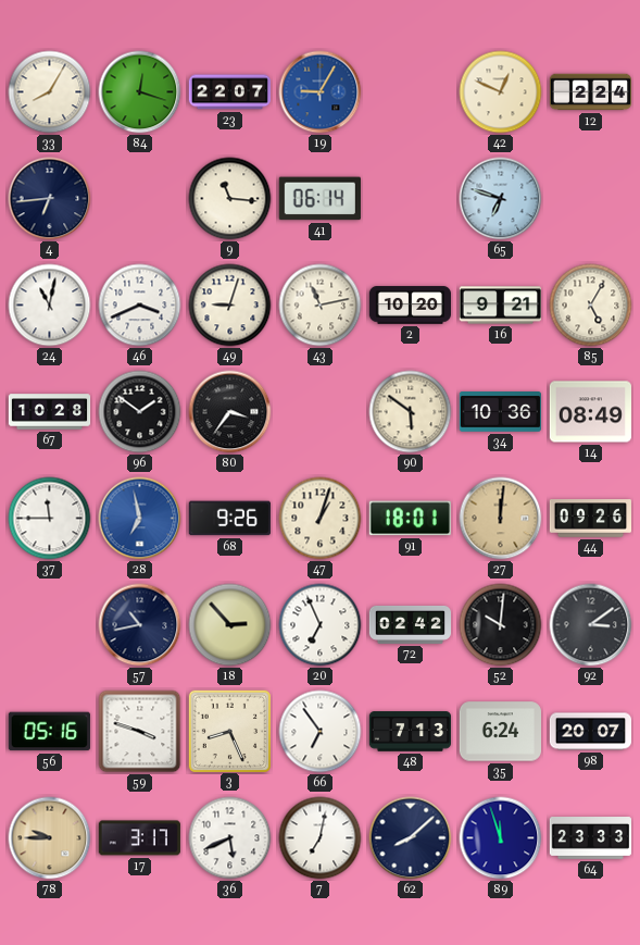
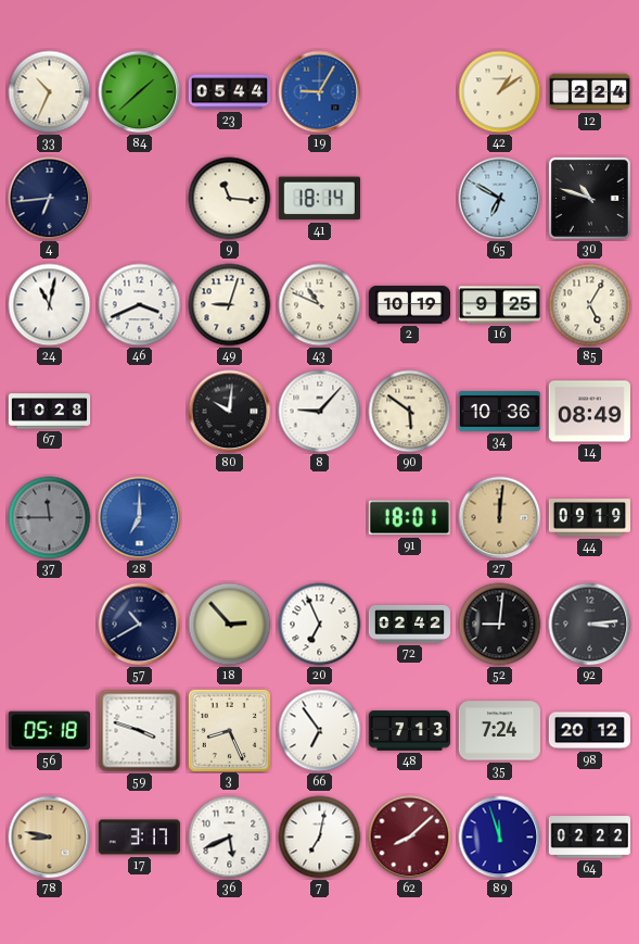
33: 8:05 -> 10:34 (50, 92)
84: 12:18 -> 1:38 (140, 92)
23: 22:07 -> 05:44 (229, 92)
42: 12:49 -> 1:09 (500, 92)
41: 06:14 -> 18:14 (319, 199)
65: 6:48 -> 6:50 (500, 199)
30: none -> 10:48 (589, 198)
43: 11:13 -> 10:49 (320, 305)
2: 10:20 -> 10:19 (409, 305)
16: 9:21 -> 9:25 (499, 305)
96: 1:51 -> none (140, 412)
80: 3:36 -> 10:01 (230, 412)
8: none -> 9:07 (320, 412)
37 dial: white -> grey (50, 518)
28: 6:58 -> 7:00 (140, 518)
68: 9:26 -> none (229, 519)
47: 1:03 -> none (321, 519)
44: 09:26 -> 09:19 (589, 518)
57: 10:43 -> 10:40 (140, 625)
52: 10:01 -> 9:01 (500, 625)
92: 3:09 -> 3:14 (590, 625)
56: 05:16 -> 05:18 (49, 731)
35: 6:24 -> 7:24 (499, 731)
98: 20:07 -> 20:12 (589, 731)
78: 9:45 -> 8:47 (50, 838)
62 dial: navy -> burgundy (410, 838)
64: 23:33 -> 02:22 (589, 838)
